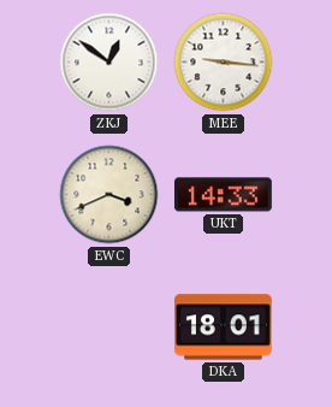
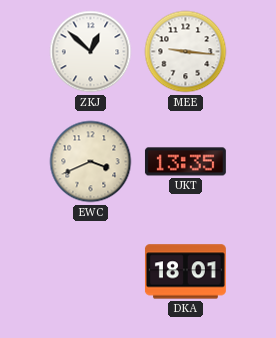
ZKJ: 12:51 -> 12:52 (91, 52)
UKT: 14:33 -> 13:35 (185, 162)
